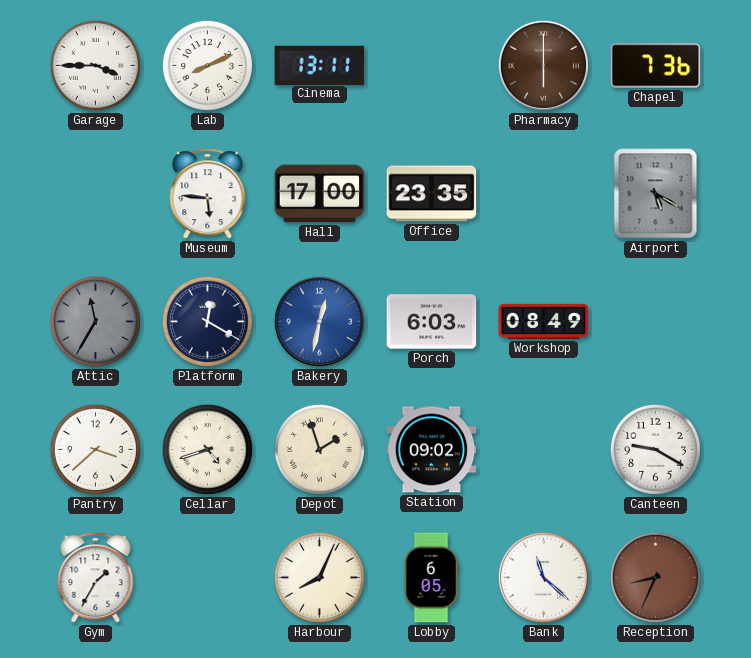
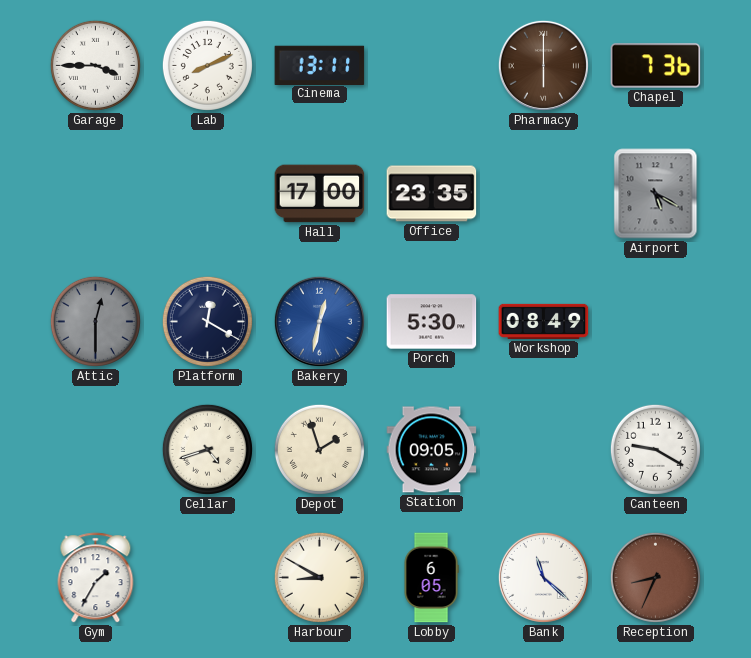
Museum: 5:46 -> none (208, 194)
Attic: 11:35 -> 12:30 (95, 321)
Porch: 6:03 -> 5:30 (432, 322)
Pantry: 3:38 -> none (95, 449)
Station: 09:02 -> 09:05 (432, 450)
Harbour: 8:04 -> 8:50 (319, 577)
